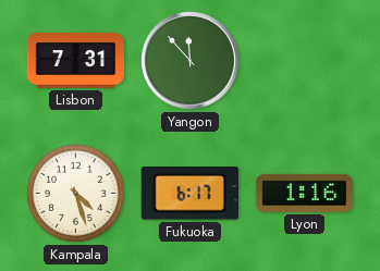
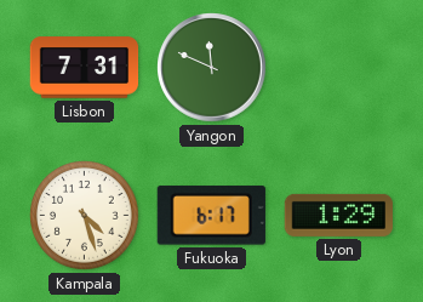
Yangon: 11:53 -> 11:49 (212, 68)
Lyon: 1:16 -> 1:29 (338, 215)
